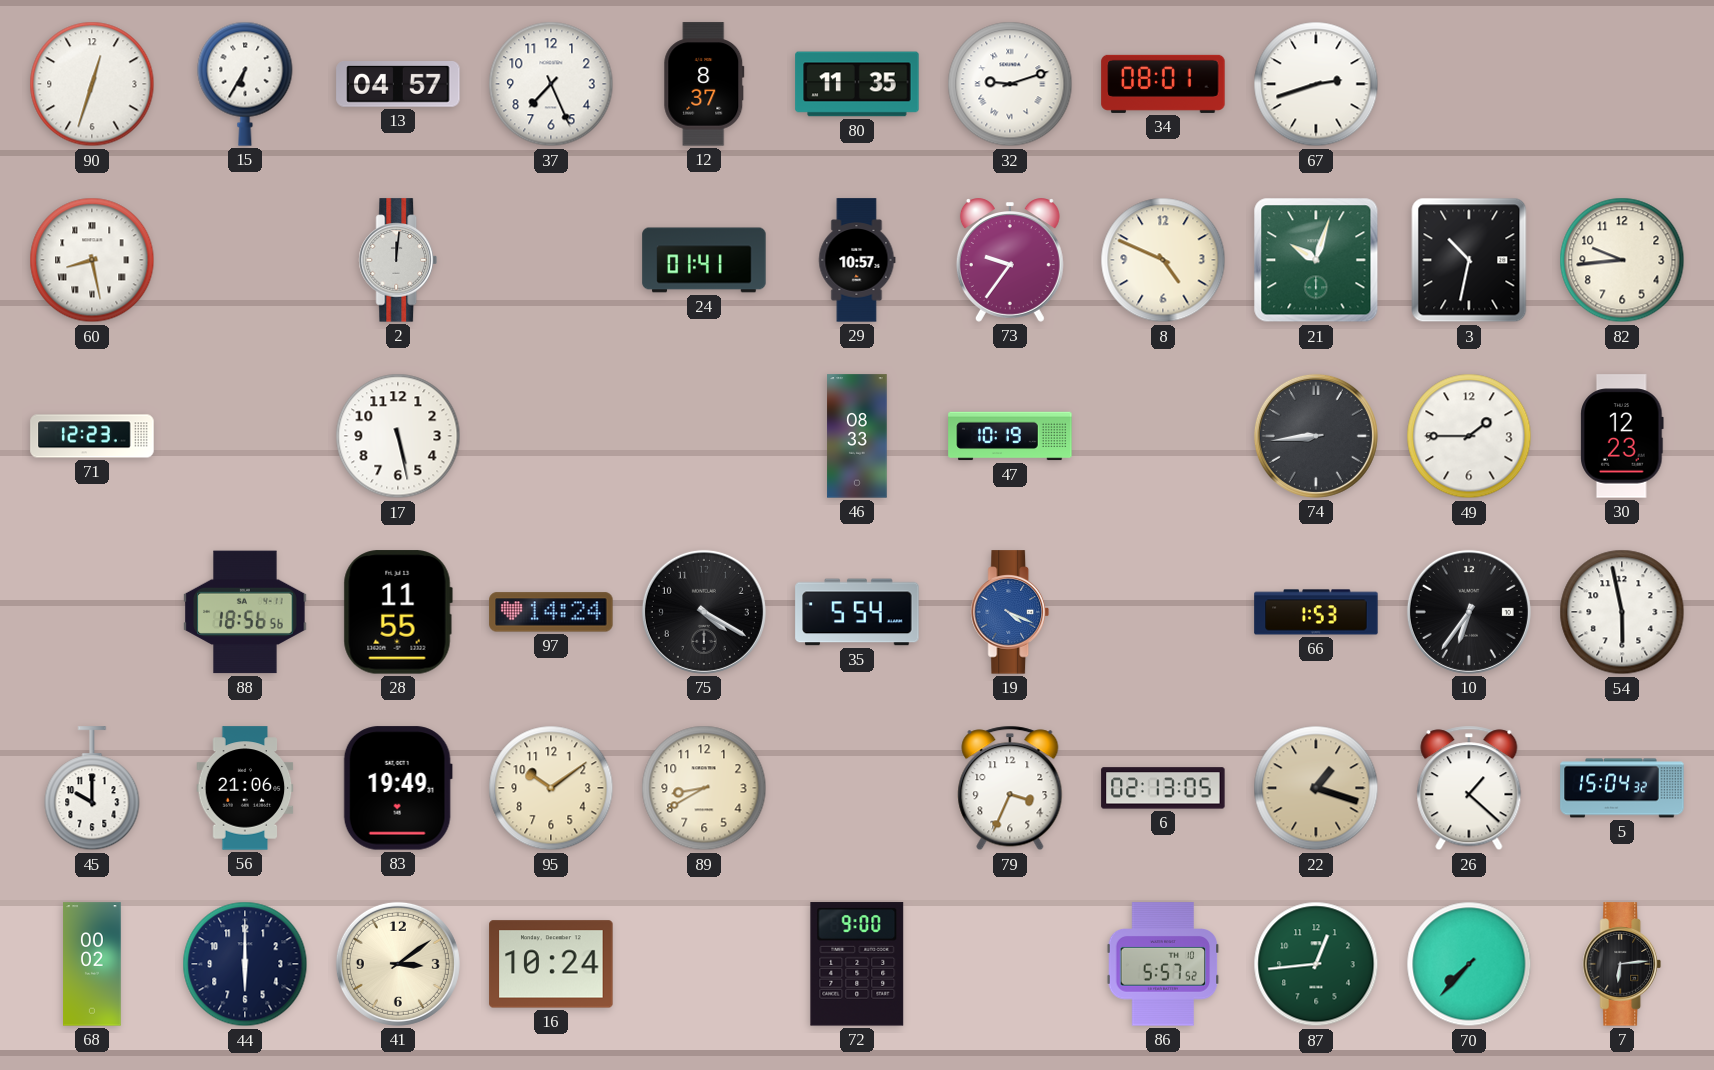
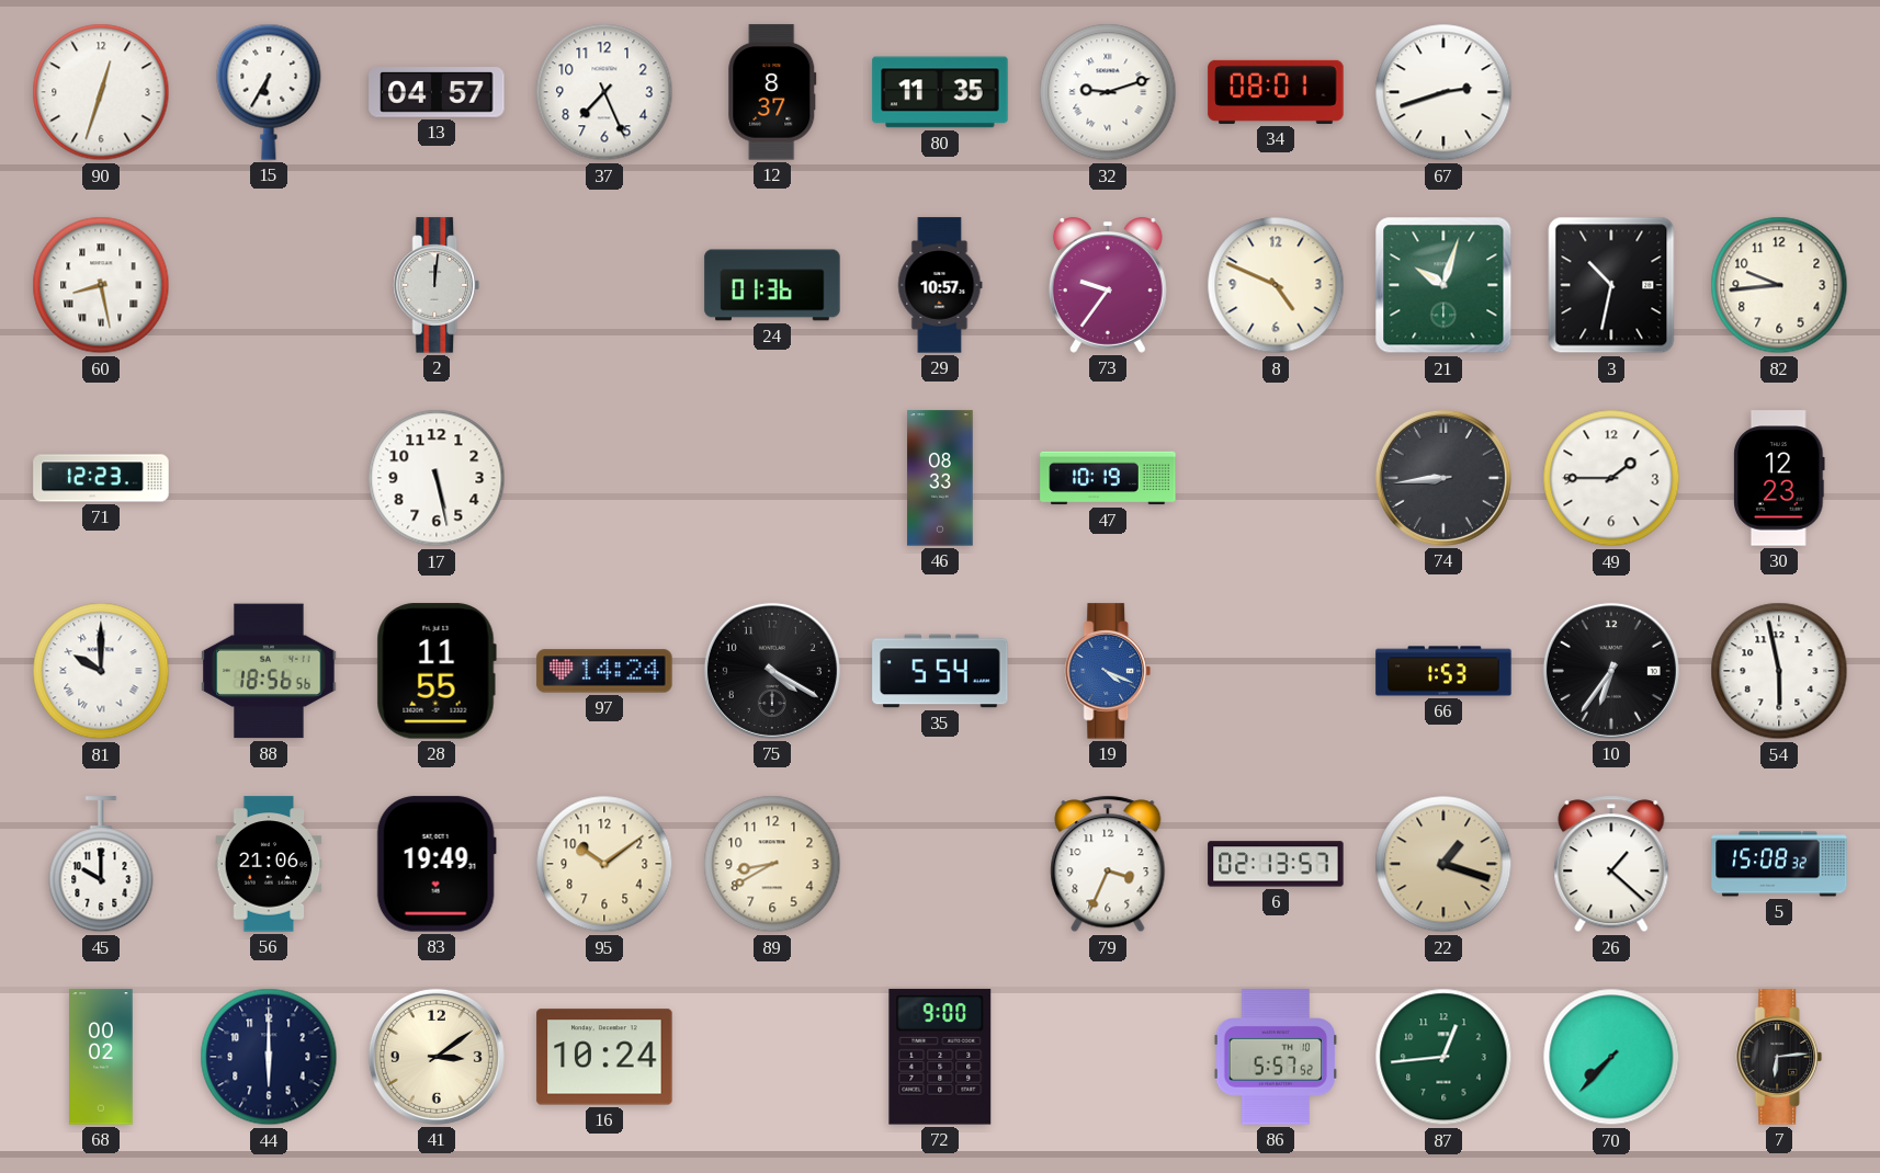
24: 01:41 -> 01:36 (772, 285)
81: none -> 10:00 (101, 671)
6: 02:13:05 -> 02:13:57 (1276, 864)
5: 15:04 -> 15:08 (1779, 864)
